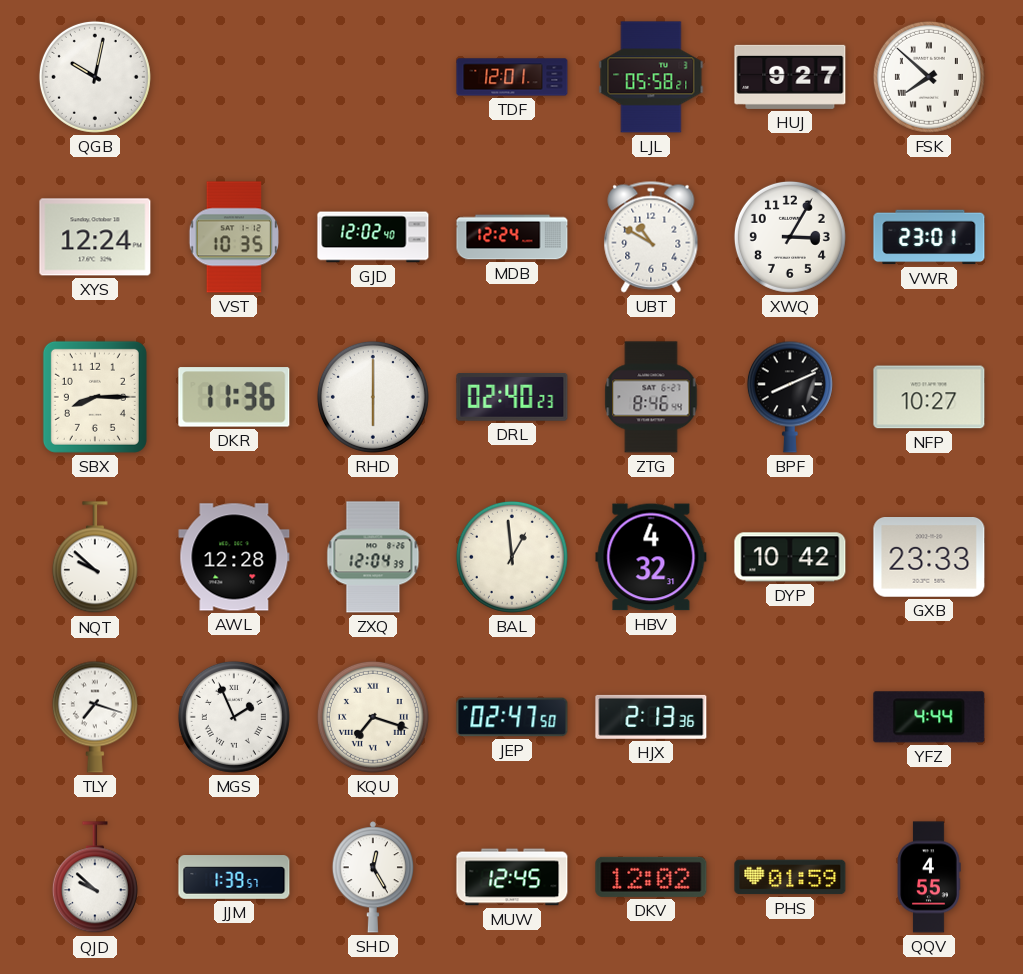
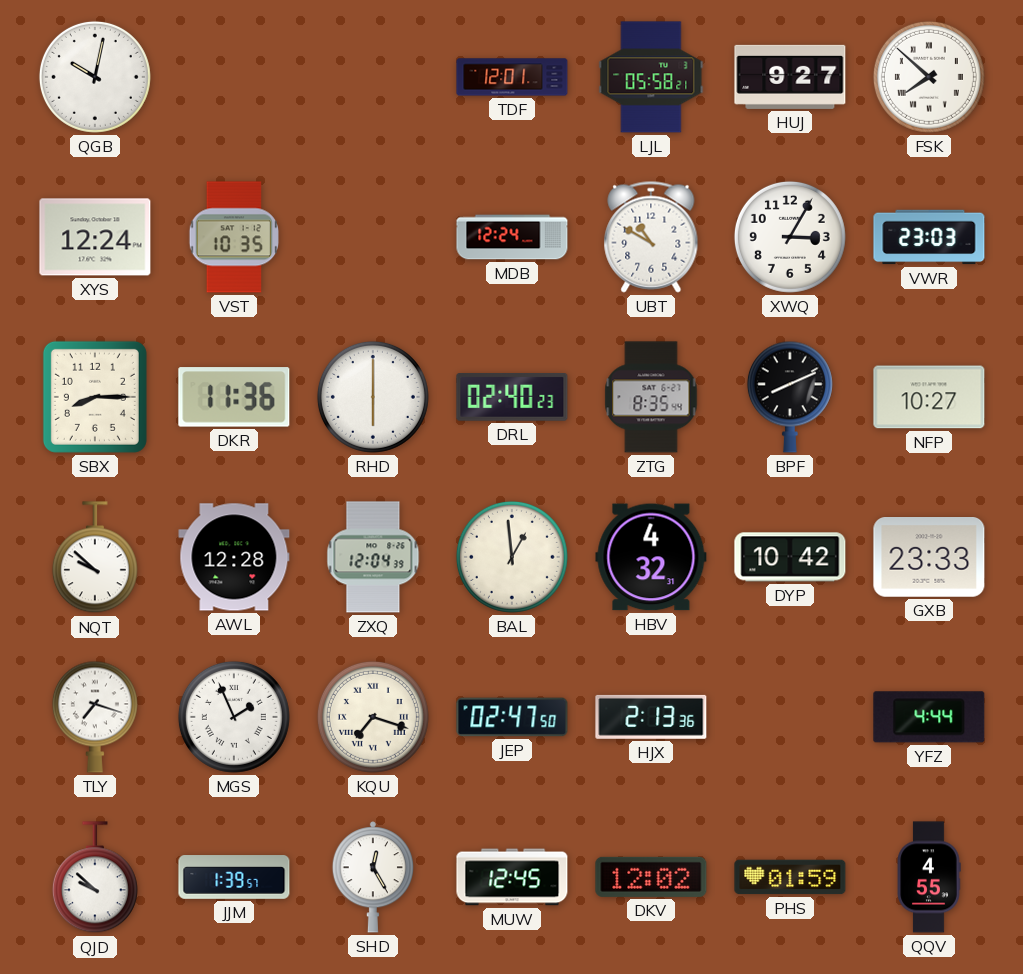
GJD: 12:02 -> none (373, 237)
VWR: 23:01 -> 23:03 (929, 237)
ZTG: 8:46 -> 8:35 (651, 397)
